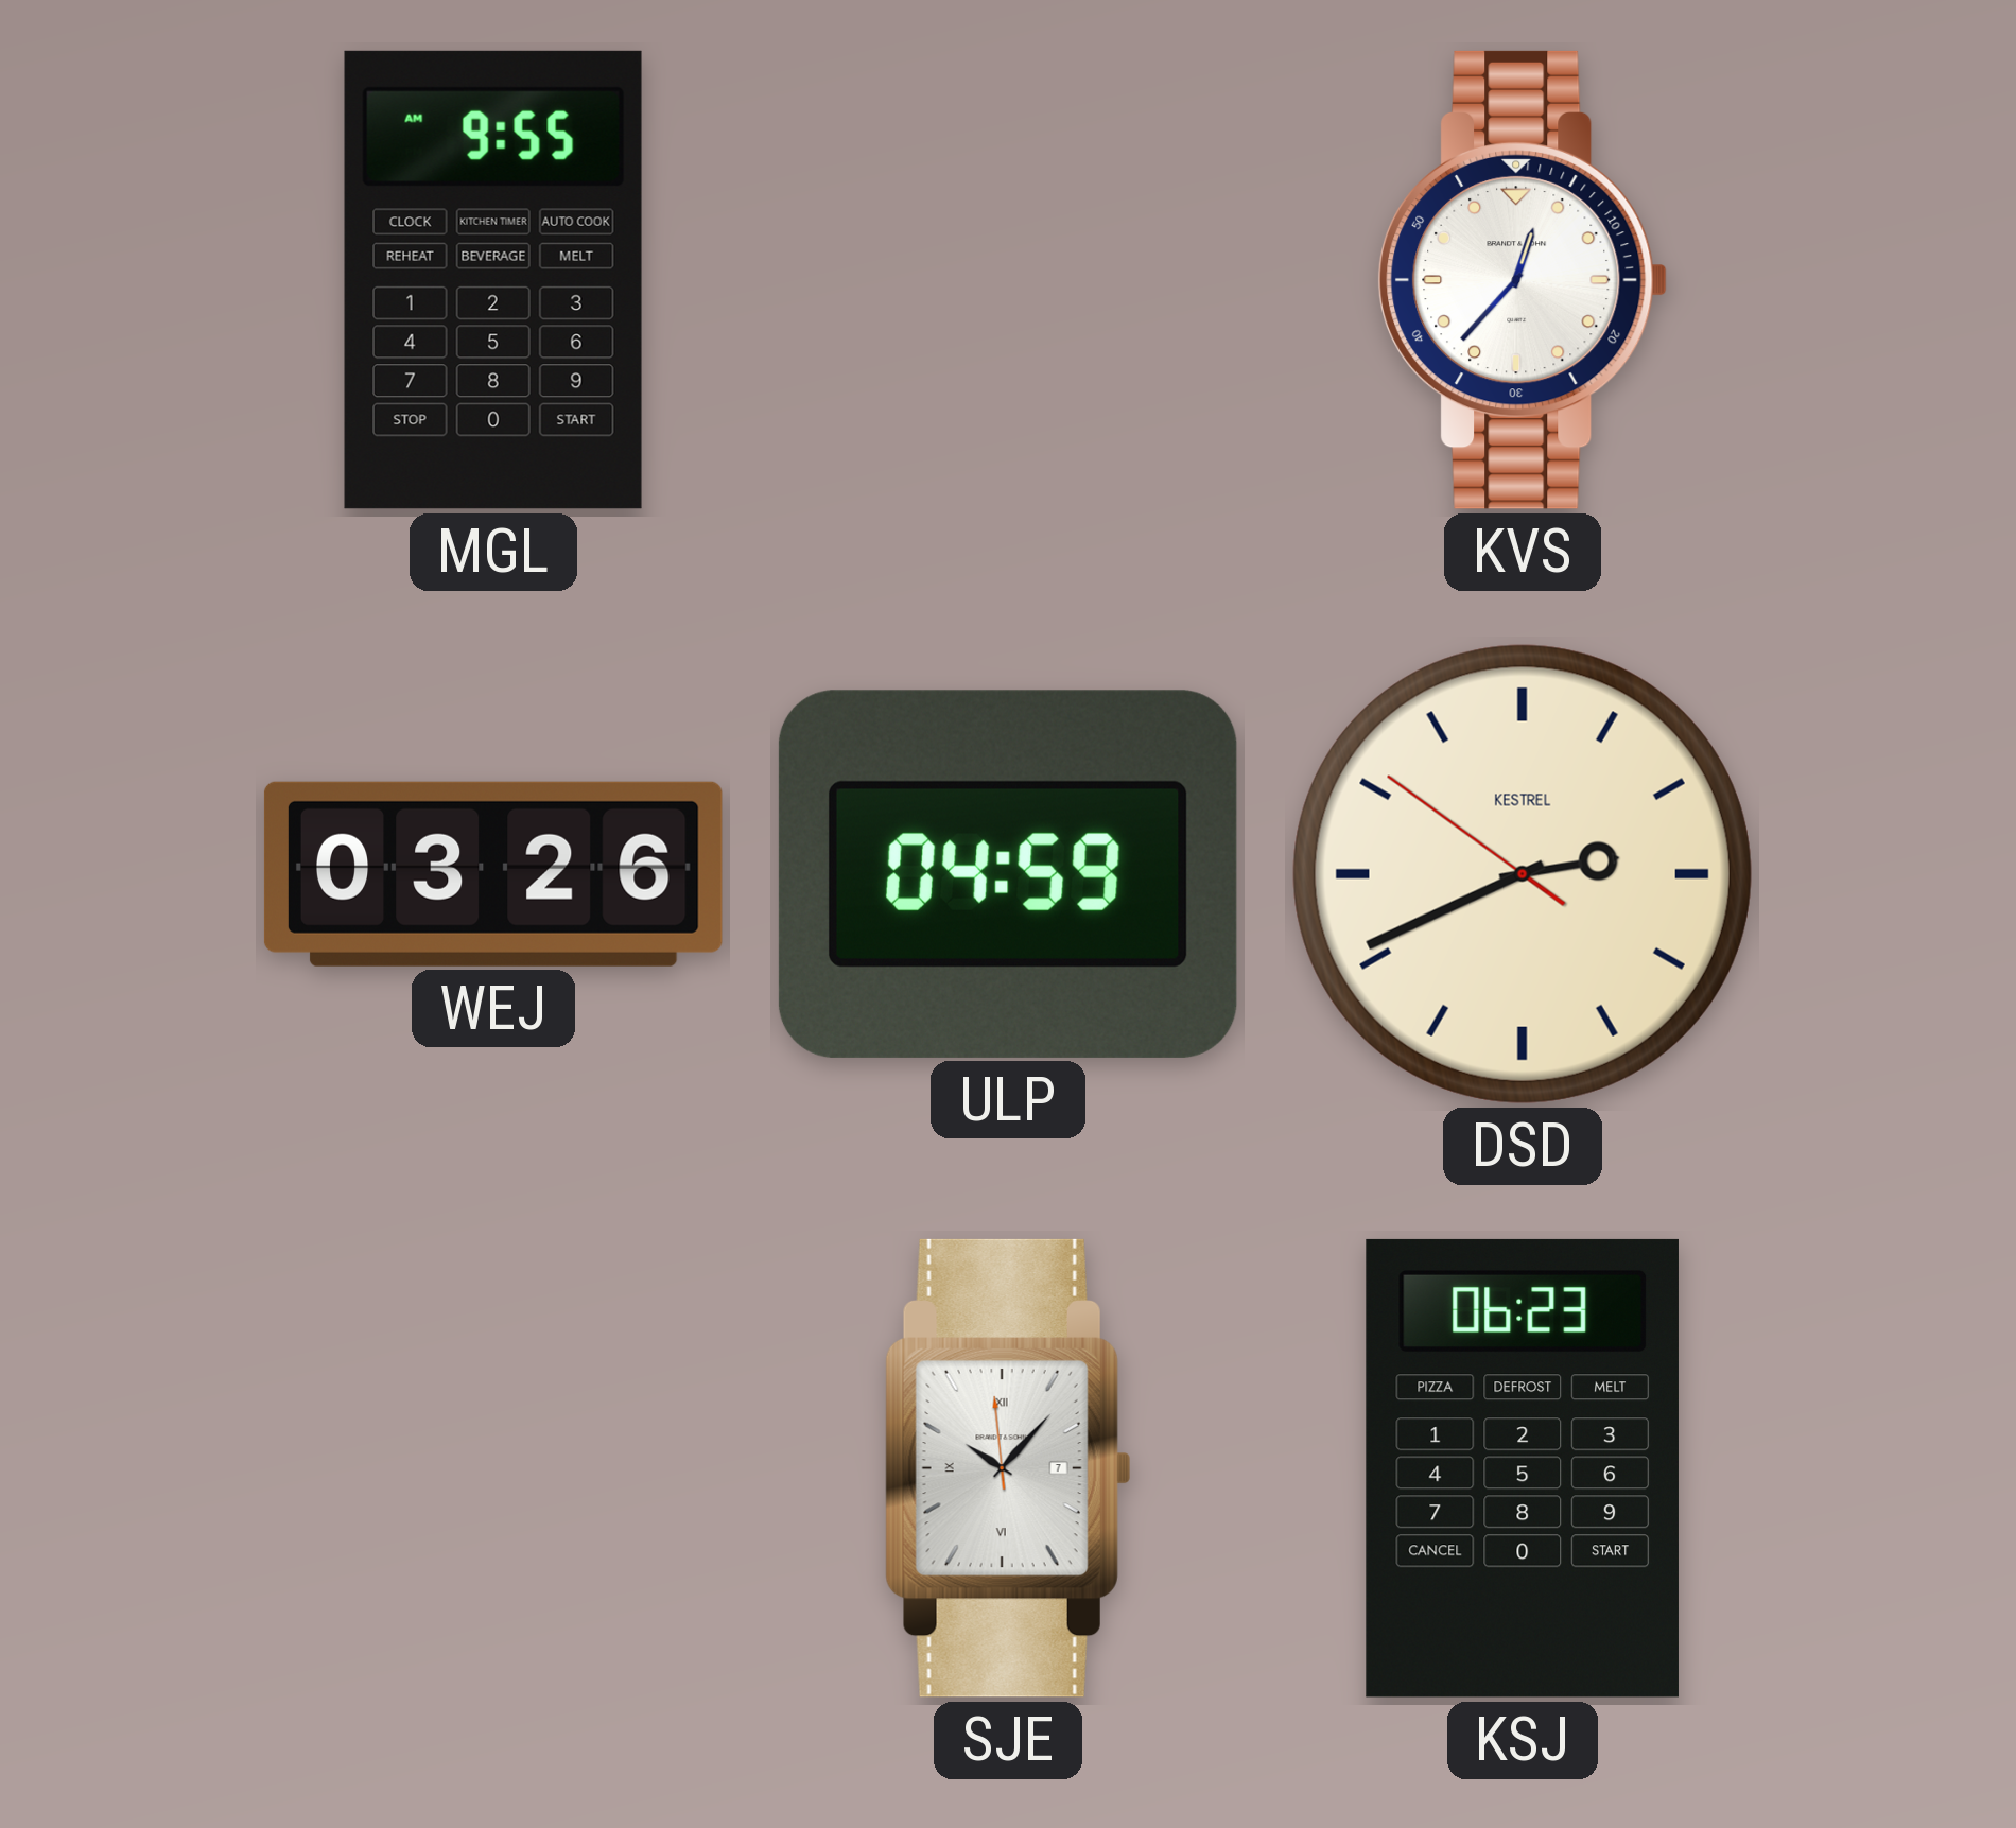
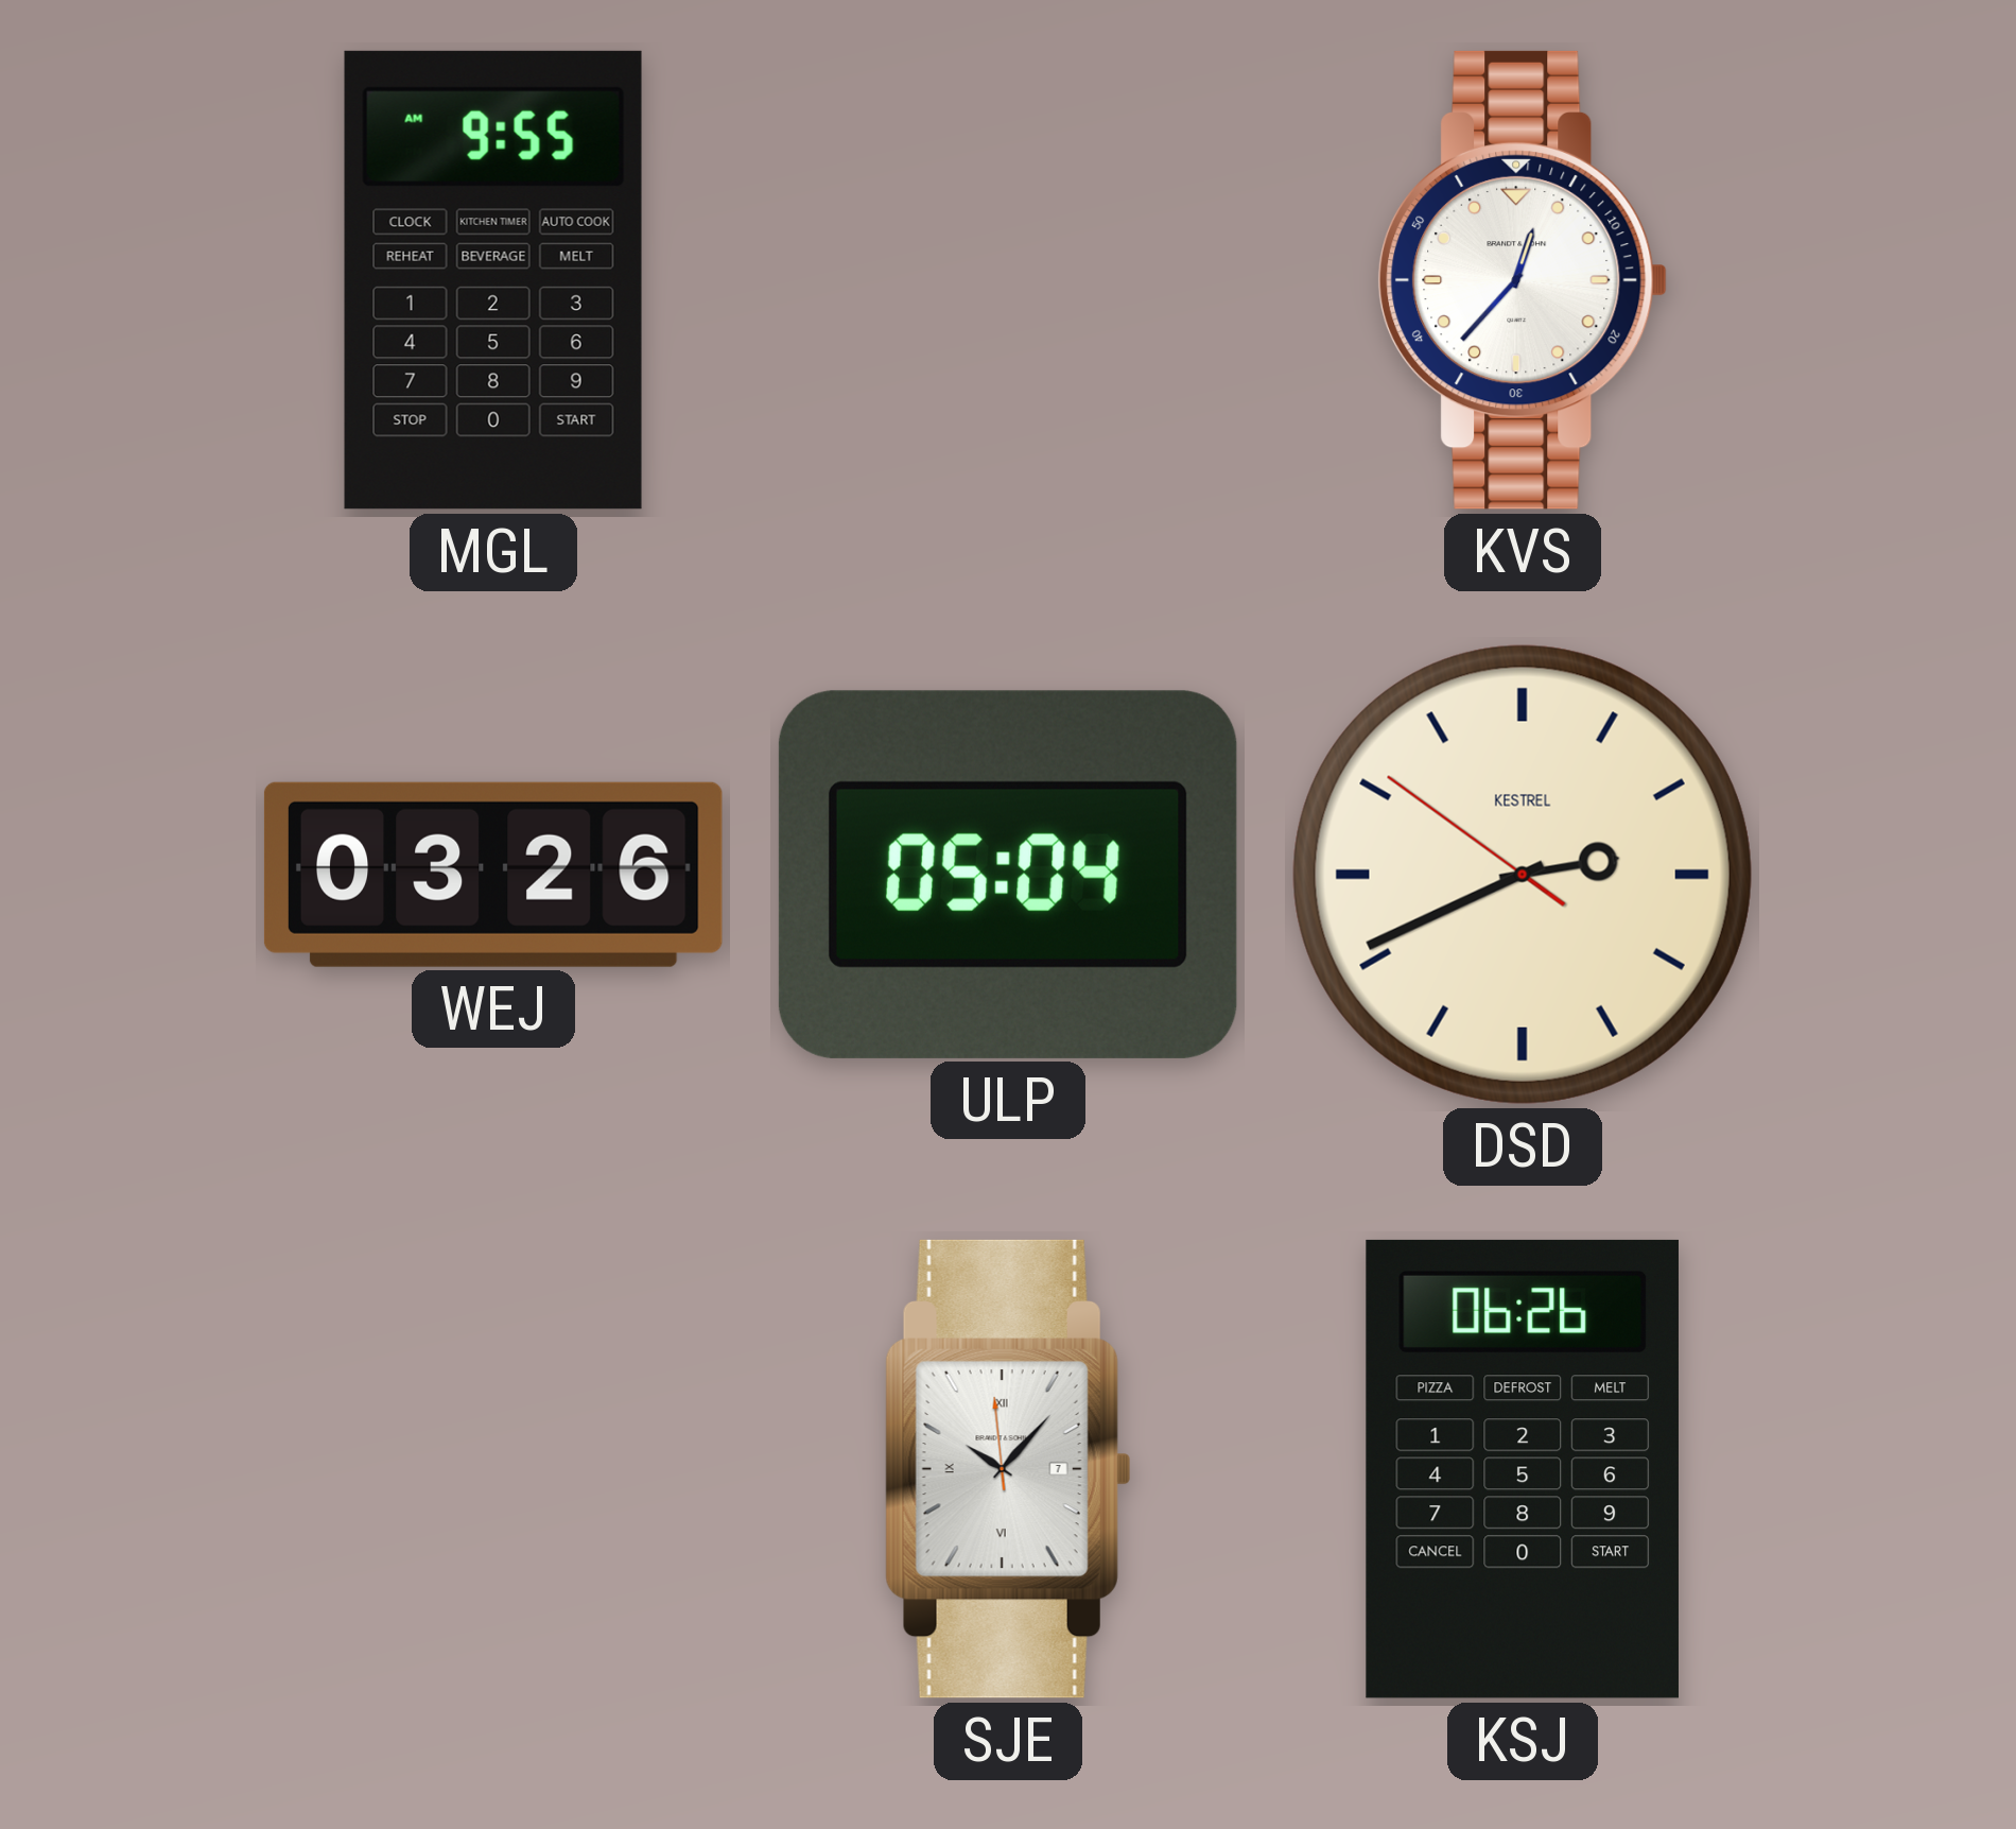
ULP: 04:59 -> 05:04 (1008, 875)
KSJ: 06:23 -> 06:26 (1523, 1469)
